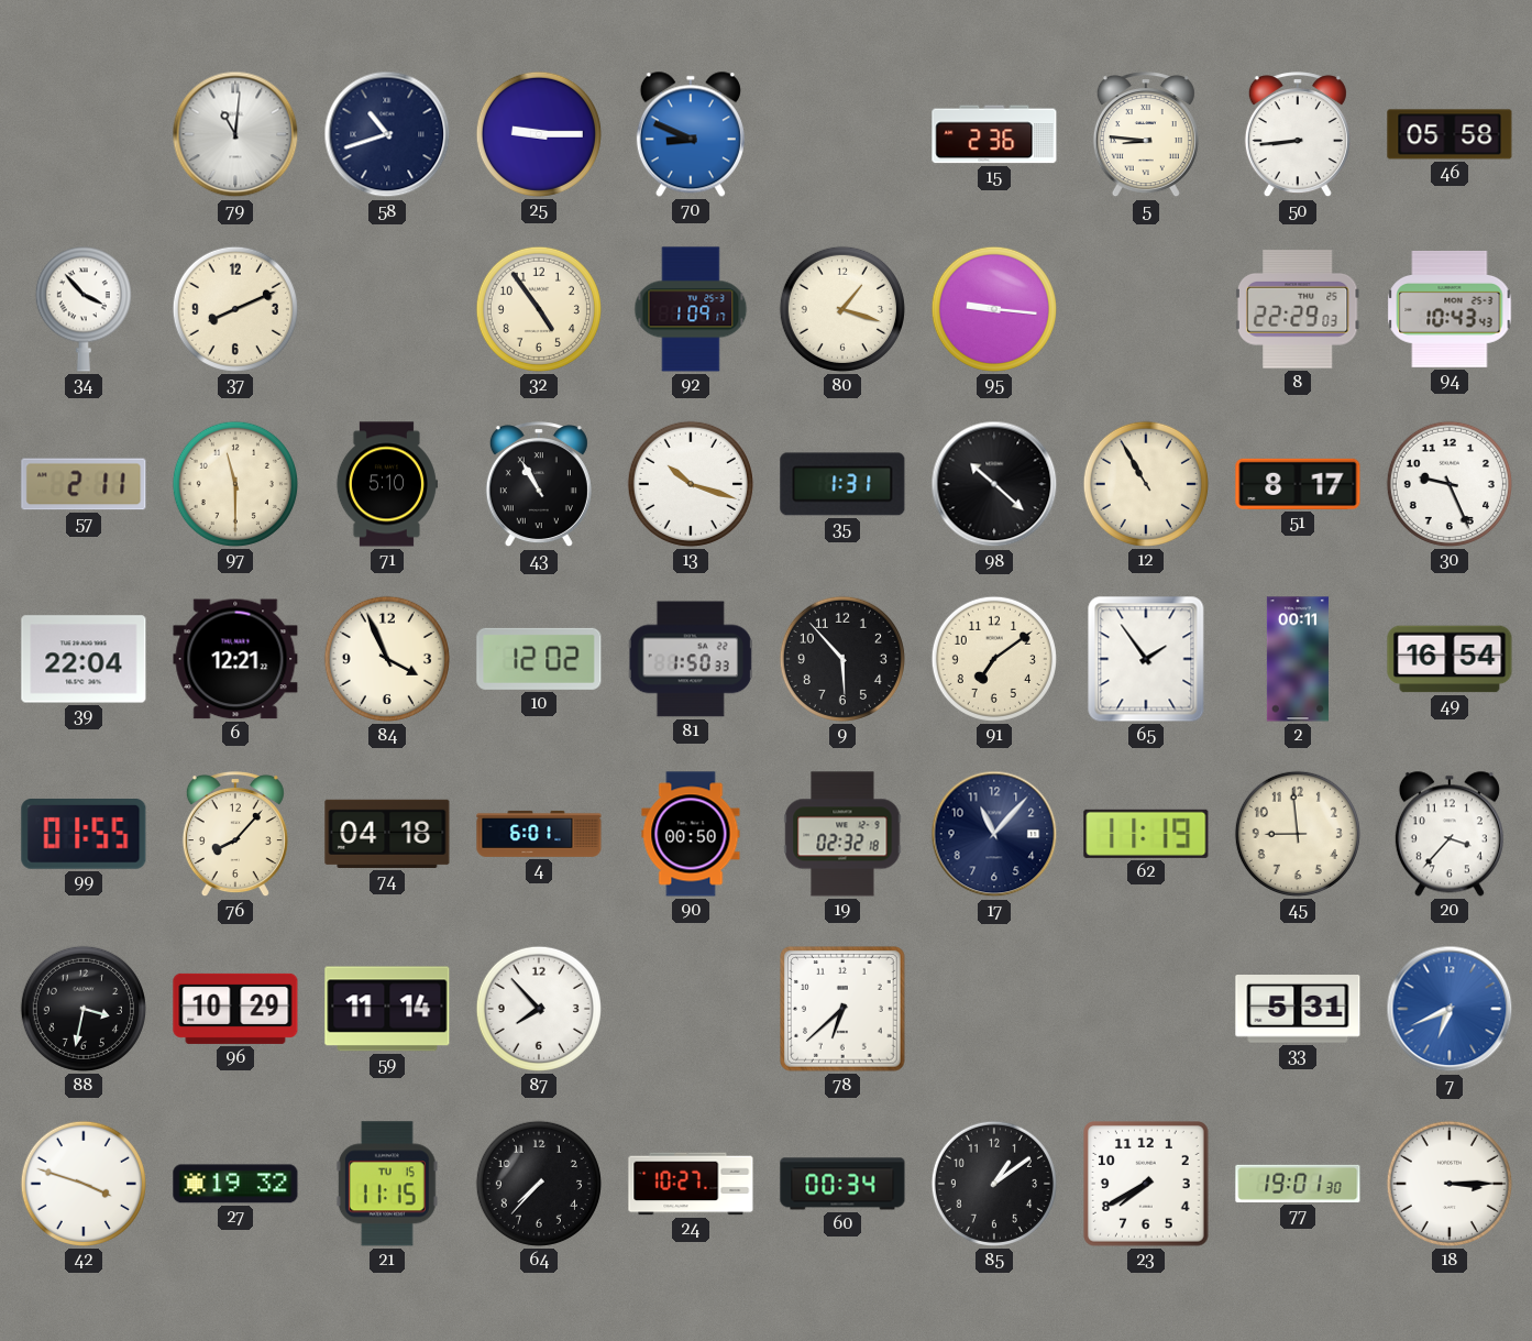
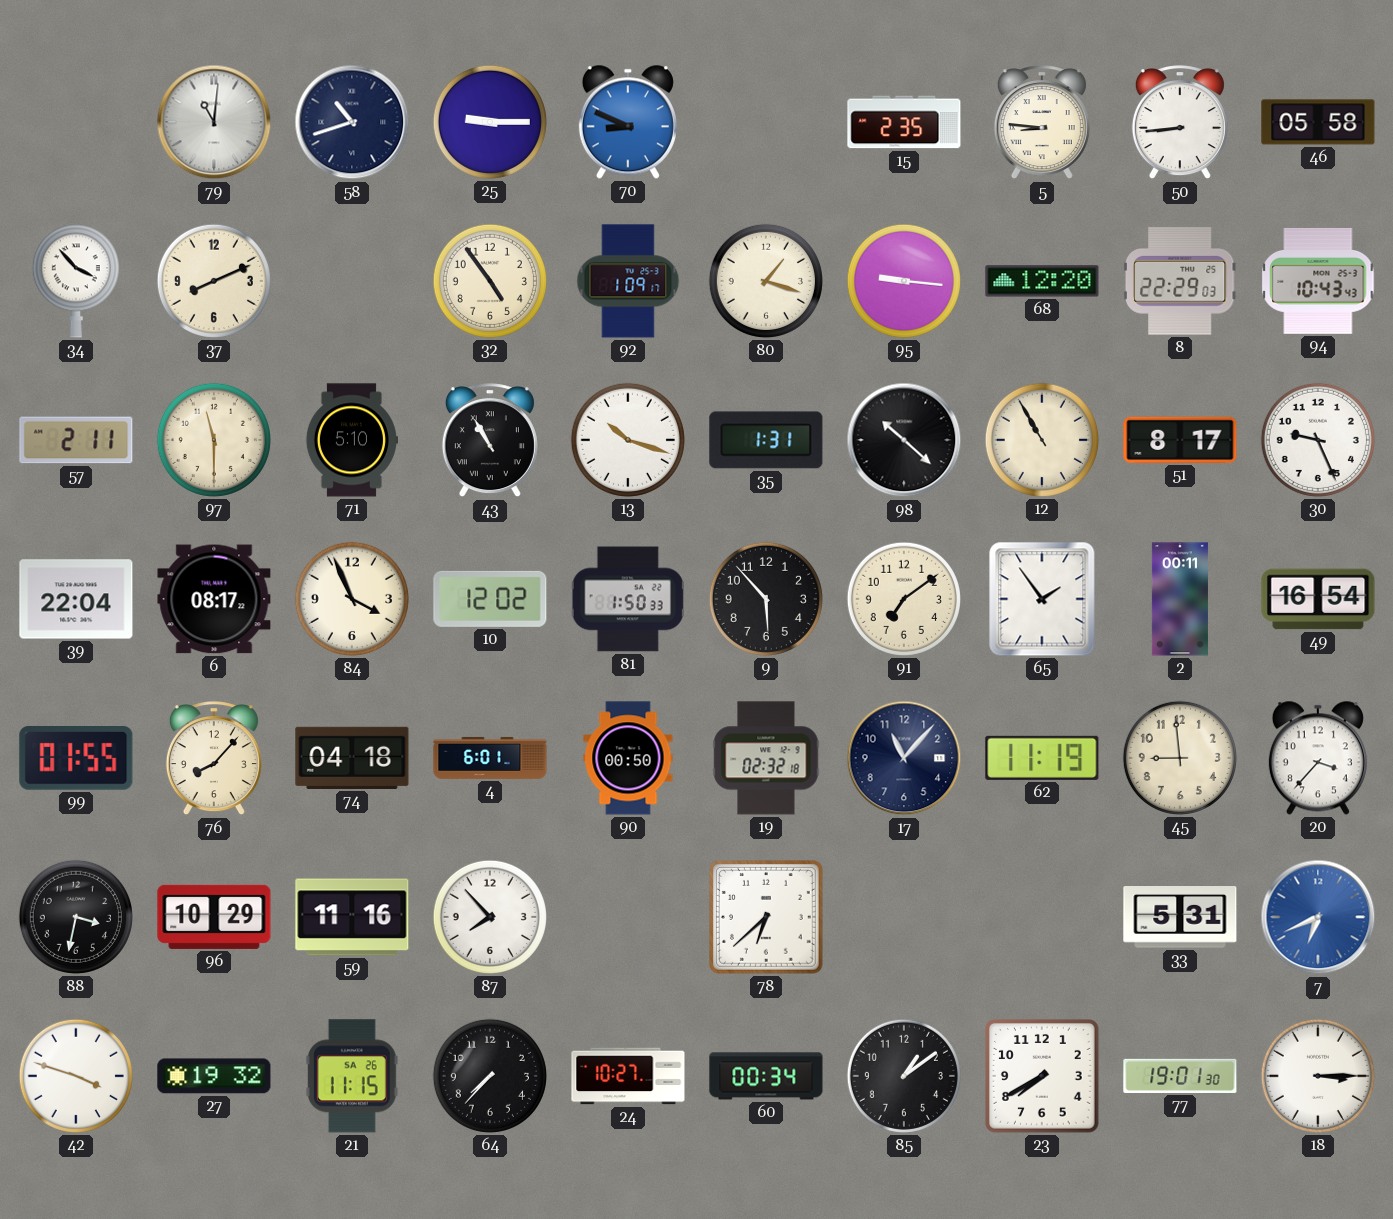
15: 2:36 -> 2:35 (904, 122)
68: none -> 12:20 (1042, 281)
6: 12:21 -> 08:17 (214, 599)
59: 11:14 -> 11:16 (352, 917)
21 date: TU 15 -> SA 26 (352, 1076)
